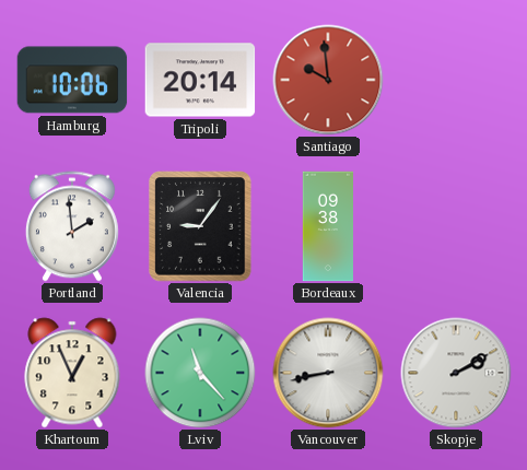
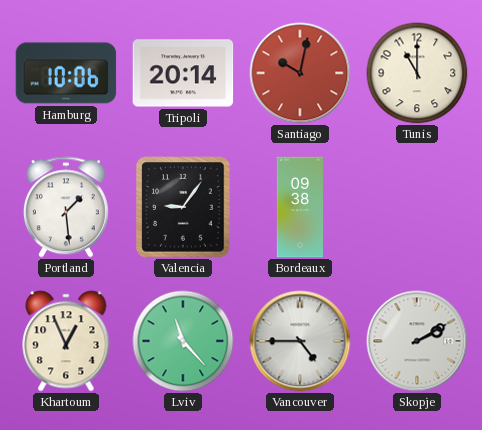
Santiago: 9:59 -> 10:02 (300, 73)
Tunis: none -> 11:00 (417, 73)
Portland: 1:59 -> 1:29 (66, 207)
Vancouver: 8:43 -> 4:45 (300, 341)
